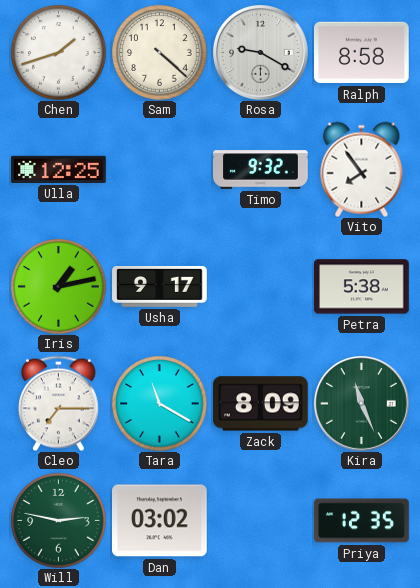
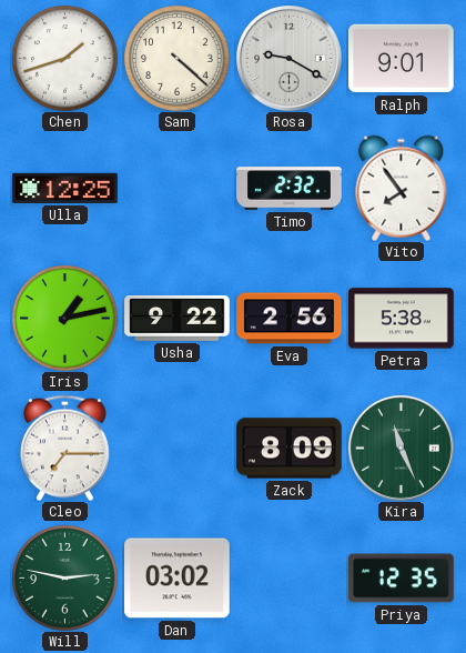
Ralph: 8:58 -> 9:01 (402, 59)
Timo: 9:32 -> 2:32 (290, 189)
Usha: 9:17 -> 9:22 (178, 319)
Eva: none -> 2:56 (290, 319)
Tara: 11:20 -> none (159, 403)
